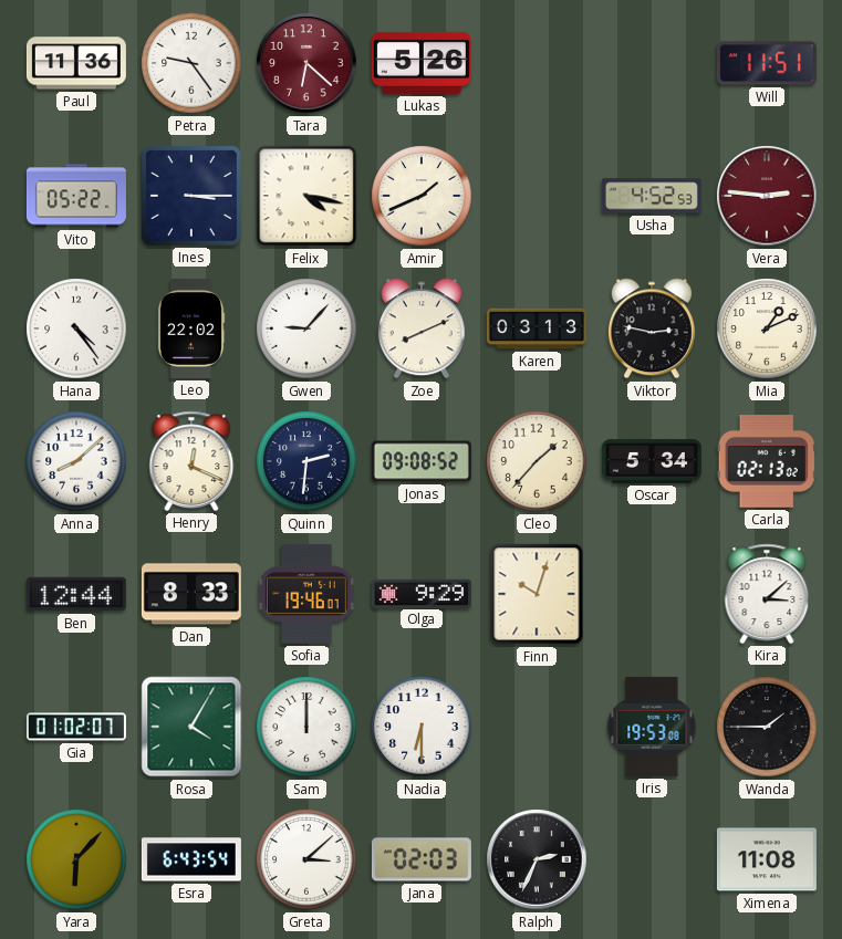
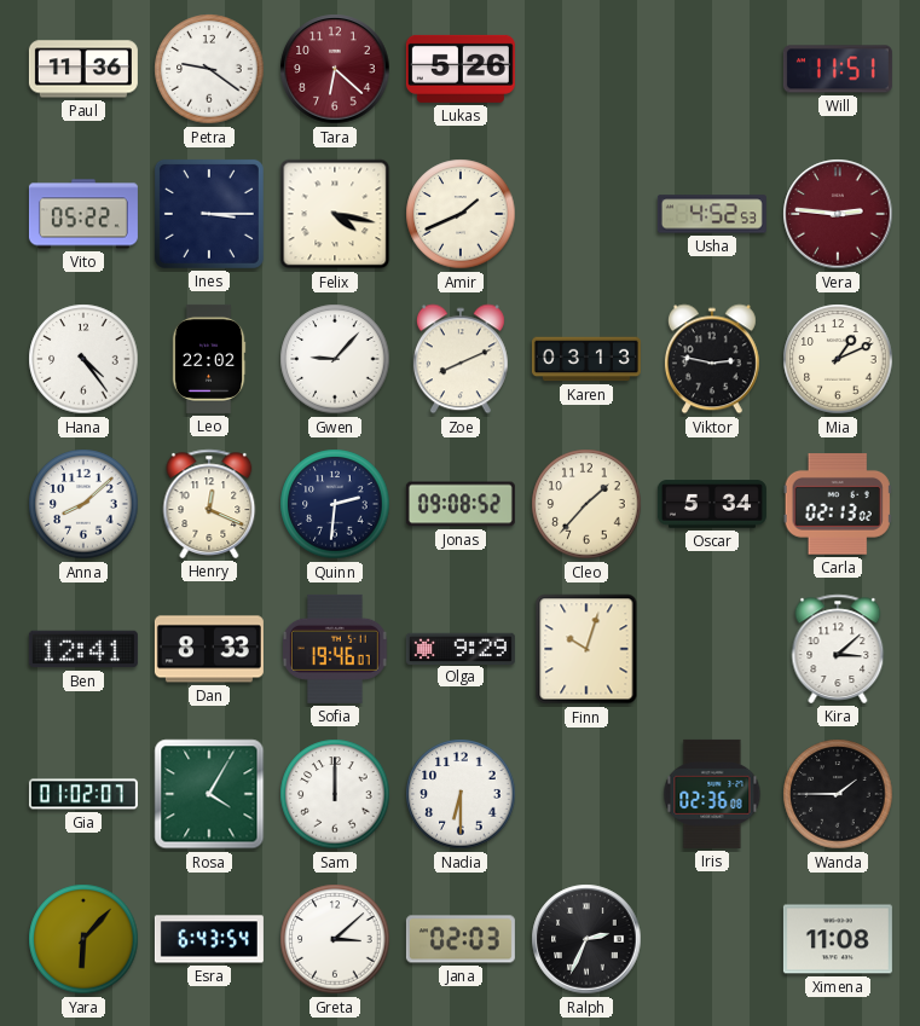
Petra: 9:24 -> 9:21 (209, 69)
Ben: 12:44 -> 12:41 (83, 649)
Iris: 19:53 -> 02:36 (712, 794)
